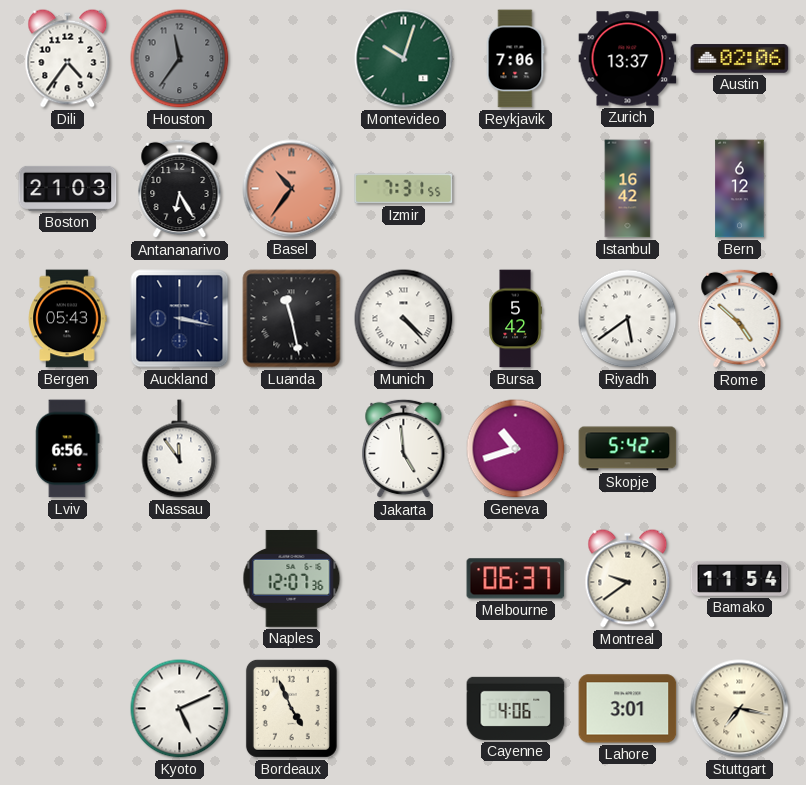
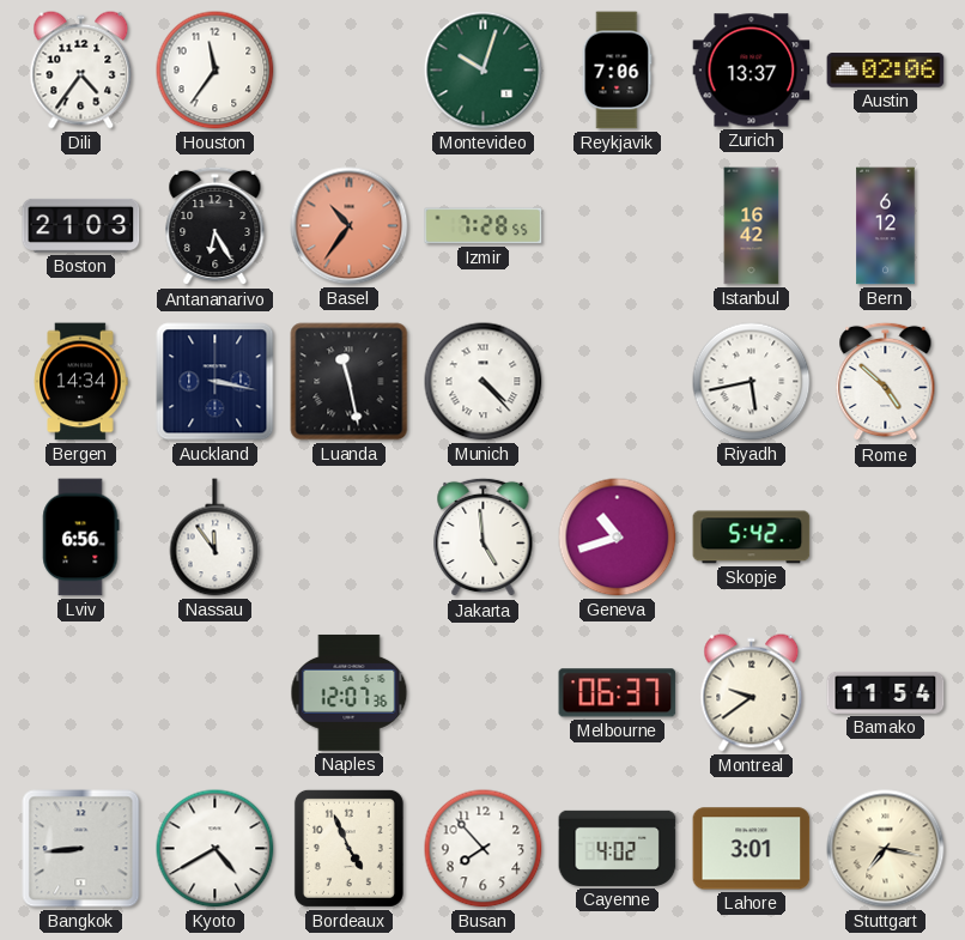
Houston dial: grey -> white (216, 71)
Izmir: 7:31 -> 7:28 (484, 226)
Bergen: 05:43 -> 14:34 (80, 382)
Bursa: 5:42 -> none (515, 319)
Riyadh: 5:39 -> 5:43 (752, 382)
Bangkok: none -> 8:44 (81, 849)
Kyoto: 5:11 -> 4:40 (216, 849)
Busan: none -> 7:53 (484, 849)
Cayenne: 4:06 -> 4:02 (618, 848)
